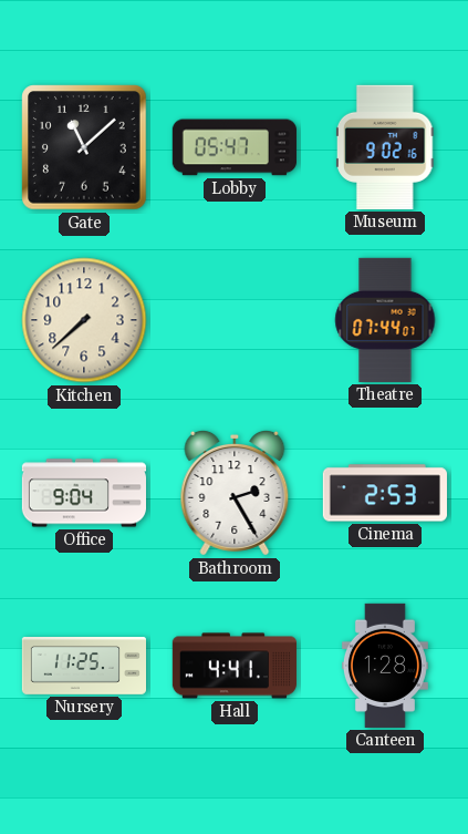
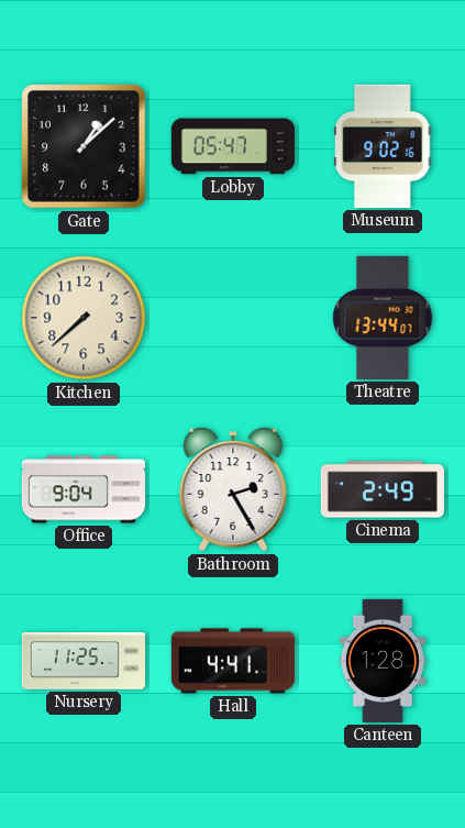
Gate: 11:08 -> 1:08 (84, 146)
Theatre: 07:44 -> 13:44 (383, 318)
Cinema: 2:53 -> 2:49 (383, 489)
